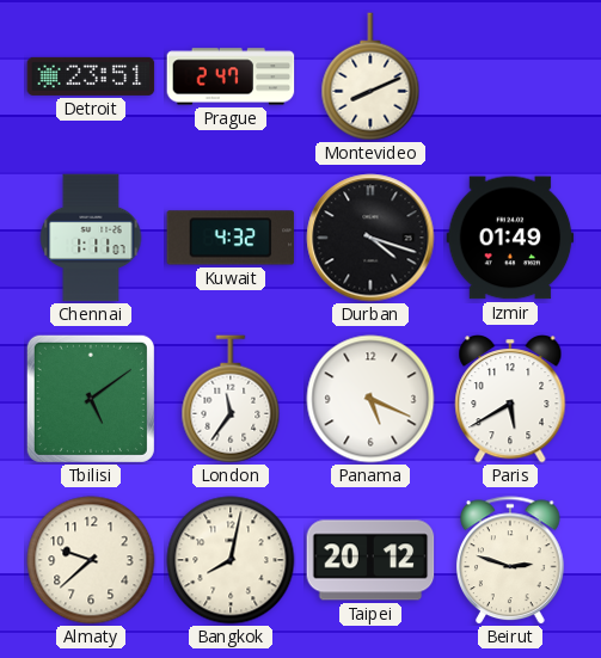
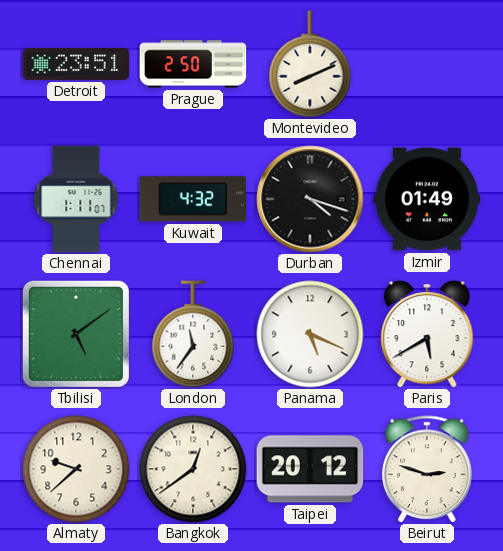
Prague: 2:47 -> 2:50 (193, 64)
Bangkok: 8:02 -> 12:39 (193, 469)
